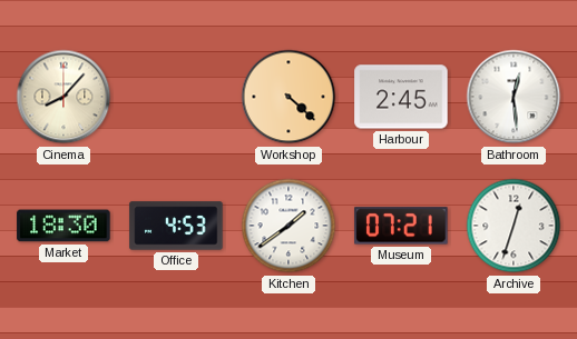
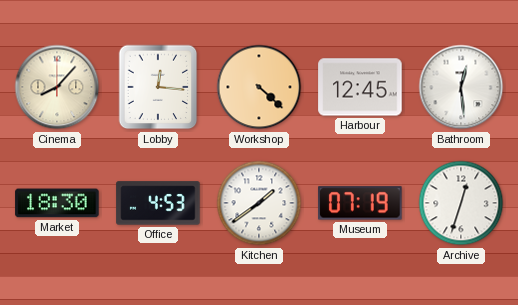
Lobby: none -> 12:16 (158, 87)
Harbour: 2:45 -> 12:45 (360, 87)
Museum: 07:21 -> 07:19 (360, 203)
